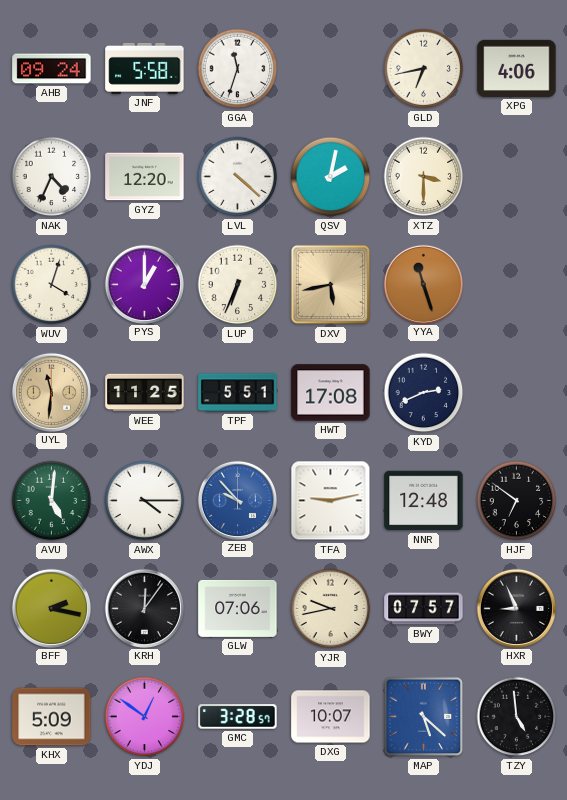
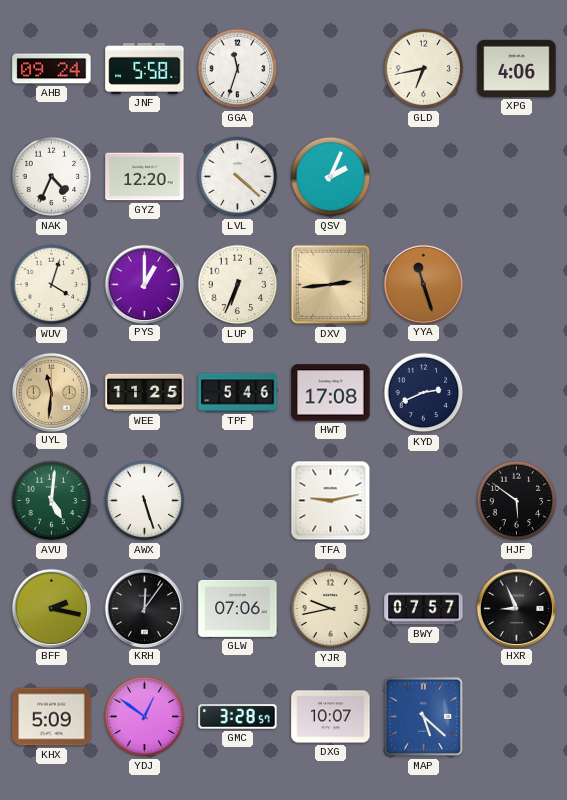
QSV: 2:02 -> 2:04 (331, 177)
XTZ: 3:30 -> none (424, 177)
DXV: 5:43 -> 2:44 (331, 285)
TPF: 5:51 -> 5:46 (238, 393)
AWX: 4:15 -> 5:27 (145, 501)
ZEB: 9:53 -> none (237, 500)
NNR: 12:48 -> none (424, 501)
HJF: 6:51 -> 5:51 (517, 501)
TZY: 4:59 -> none (517, 717)
